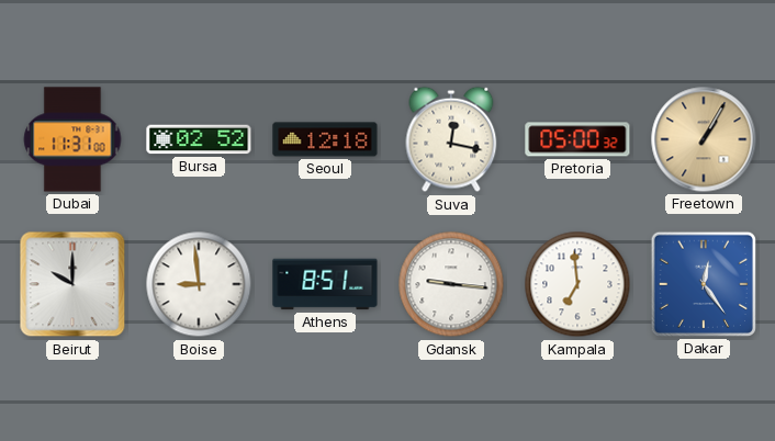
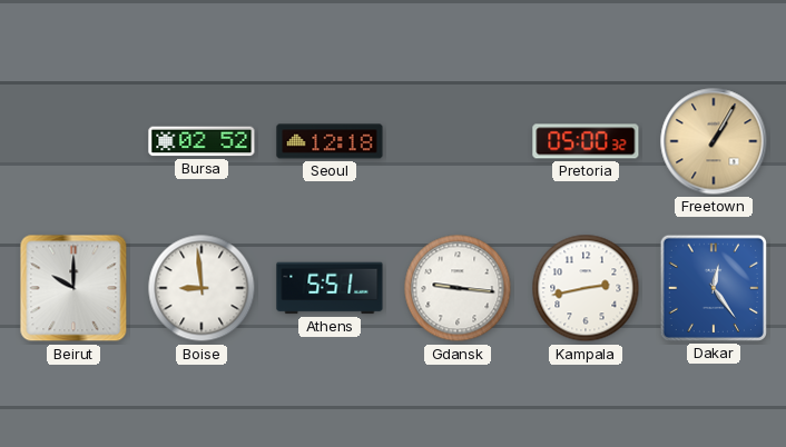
Dubai: 11:31 -> none (72, 139)
Suva: 12:17 -> none (451, 139)
Athens: 8:51 -> 5:51 (330, 288)
Kampala: 6:59 -> 2:43 (586, 288)
